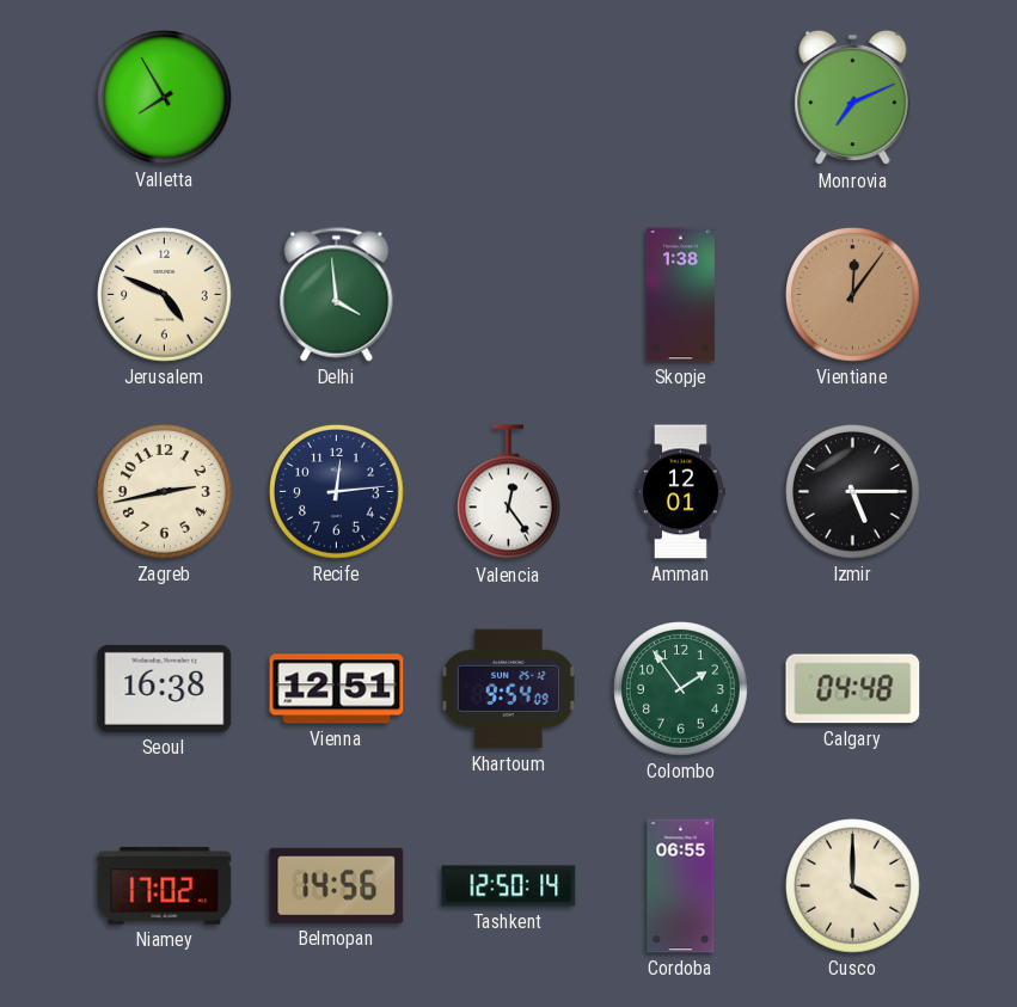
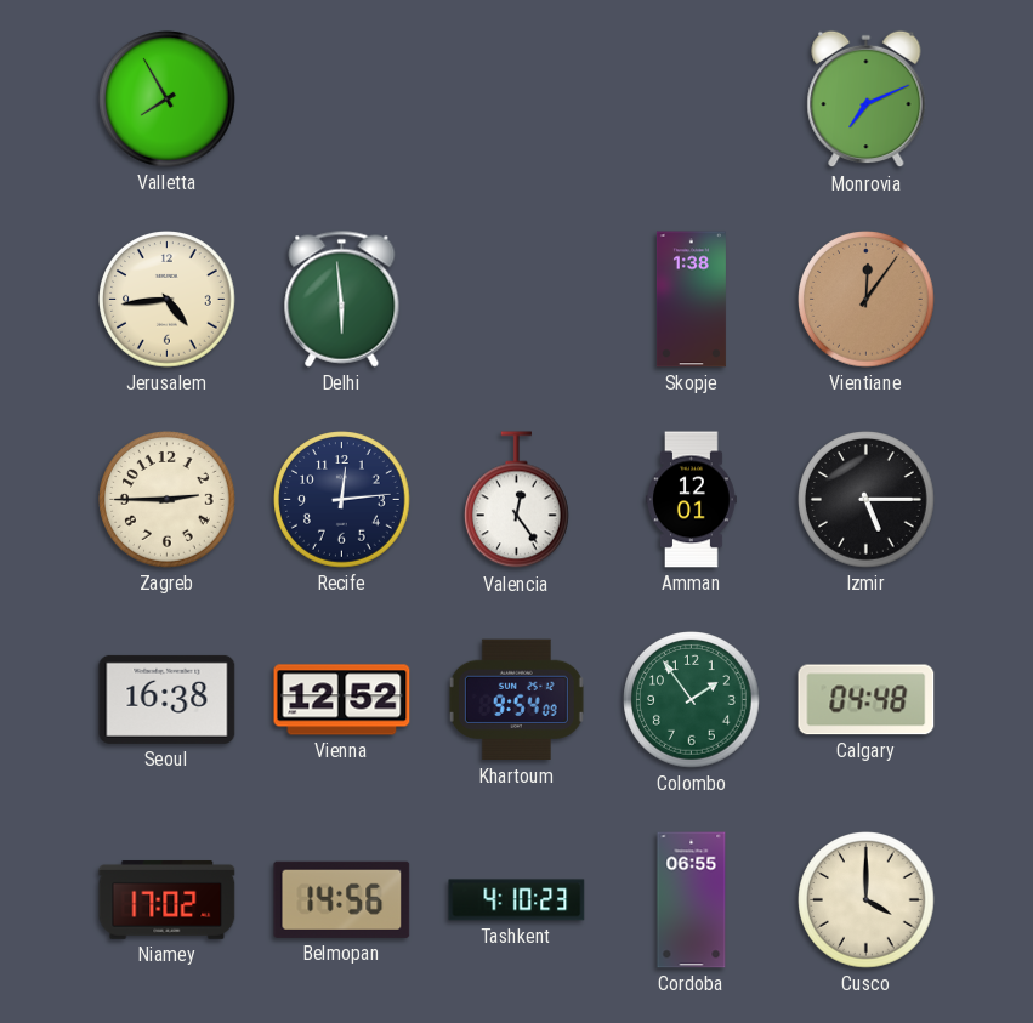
Jerusalem: 4:49 -> 4:44 (168, 300)
Delhi: 3:59 -> 5:59 (342, 300)
Zagreb: 2:43 -> 2:45 (168, 500)
Vienna: 12:51 -> 12:52 (342, 700)
Tashkent: 12:50 -> 4:10 (517, 900)
